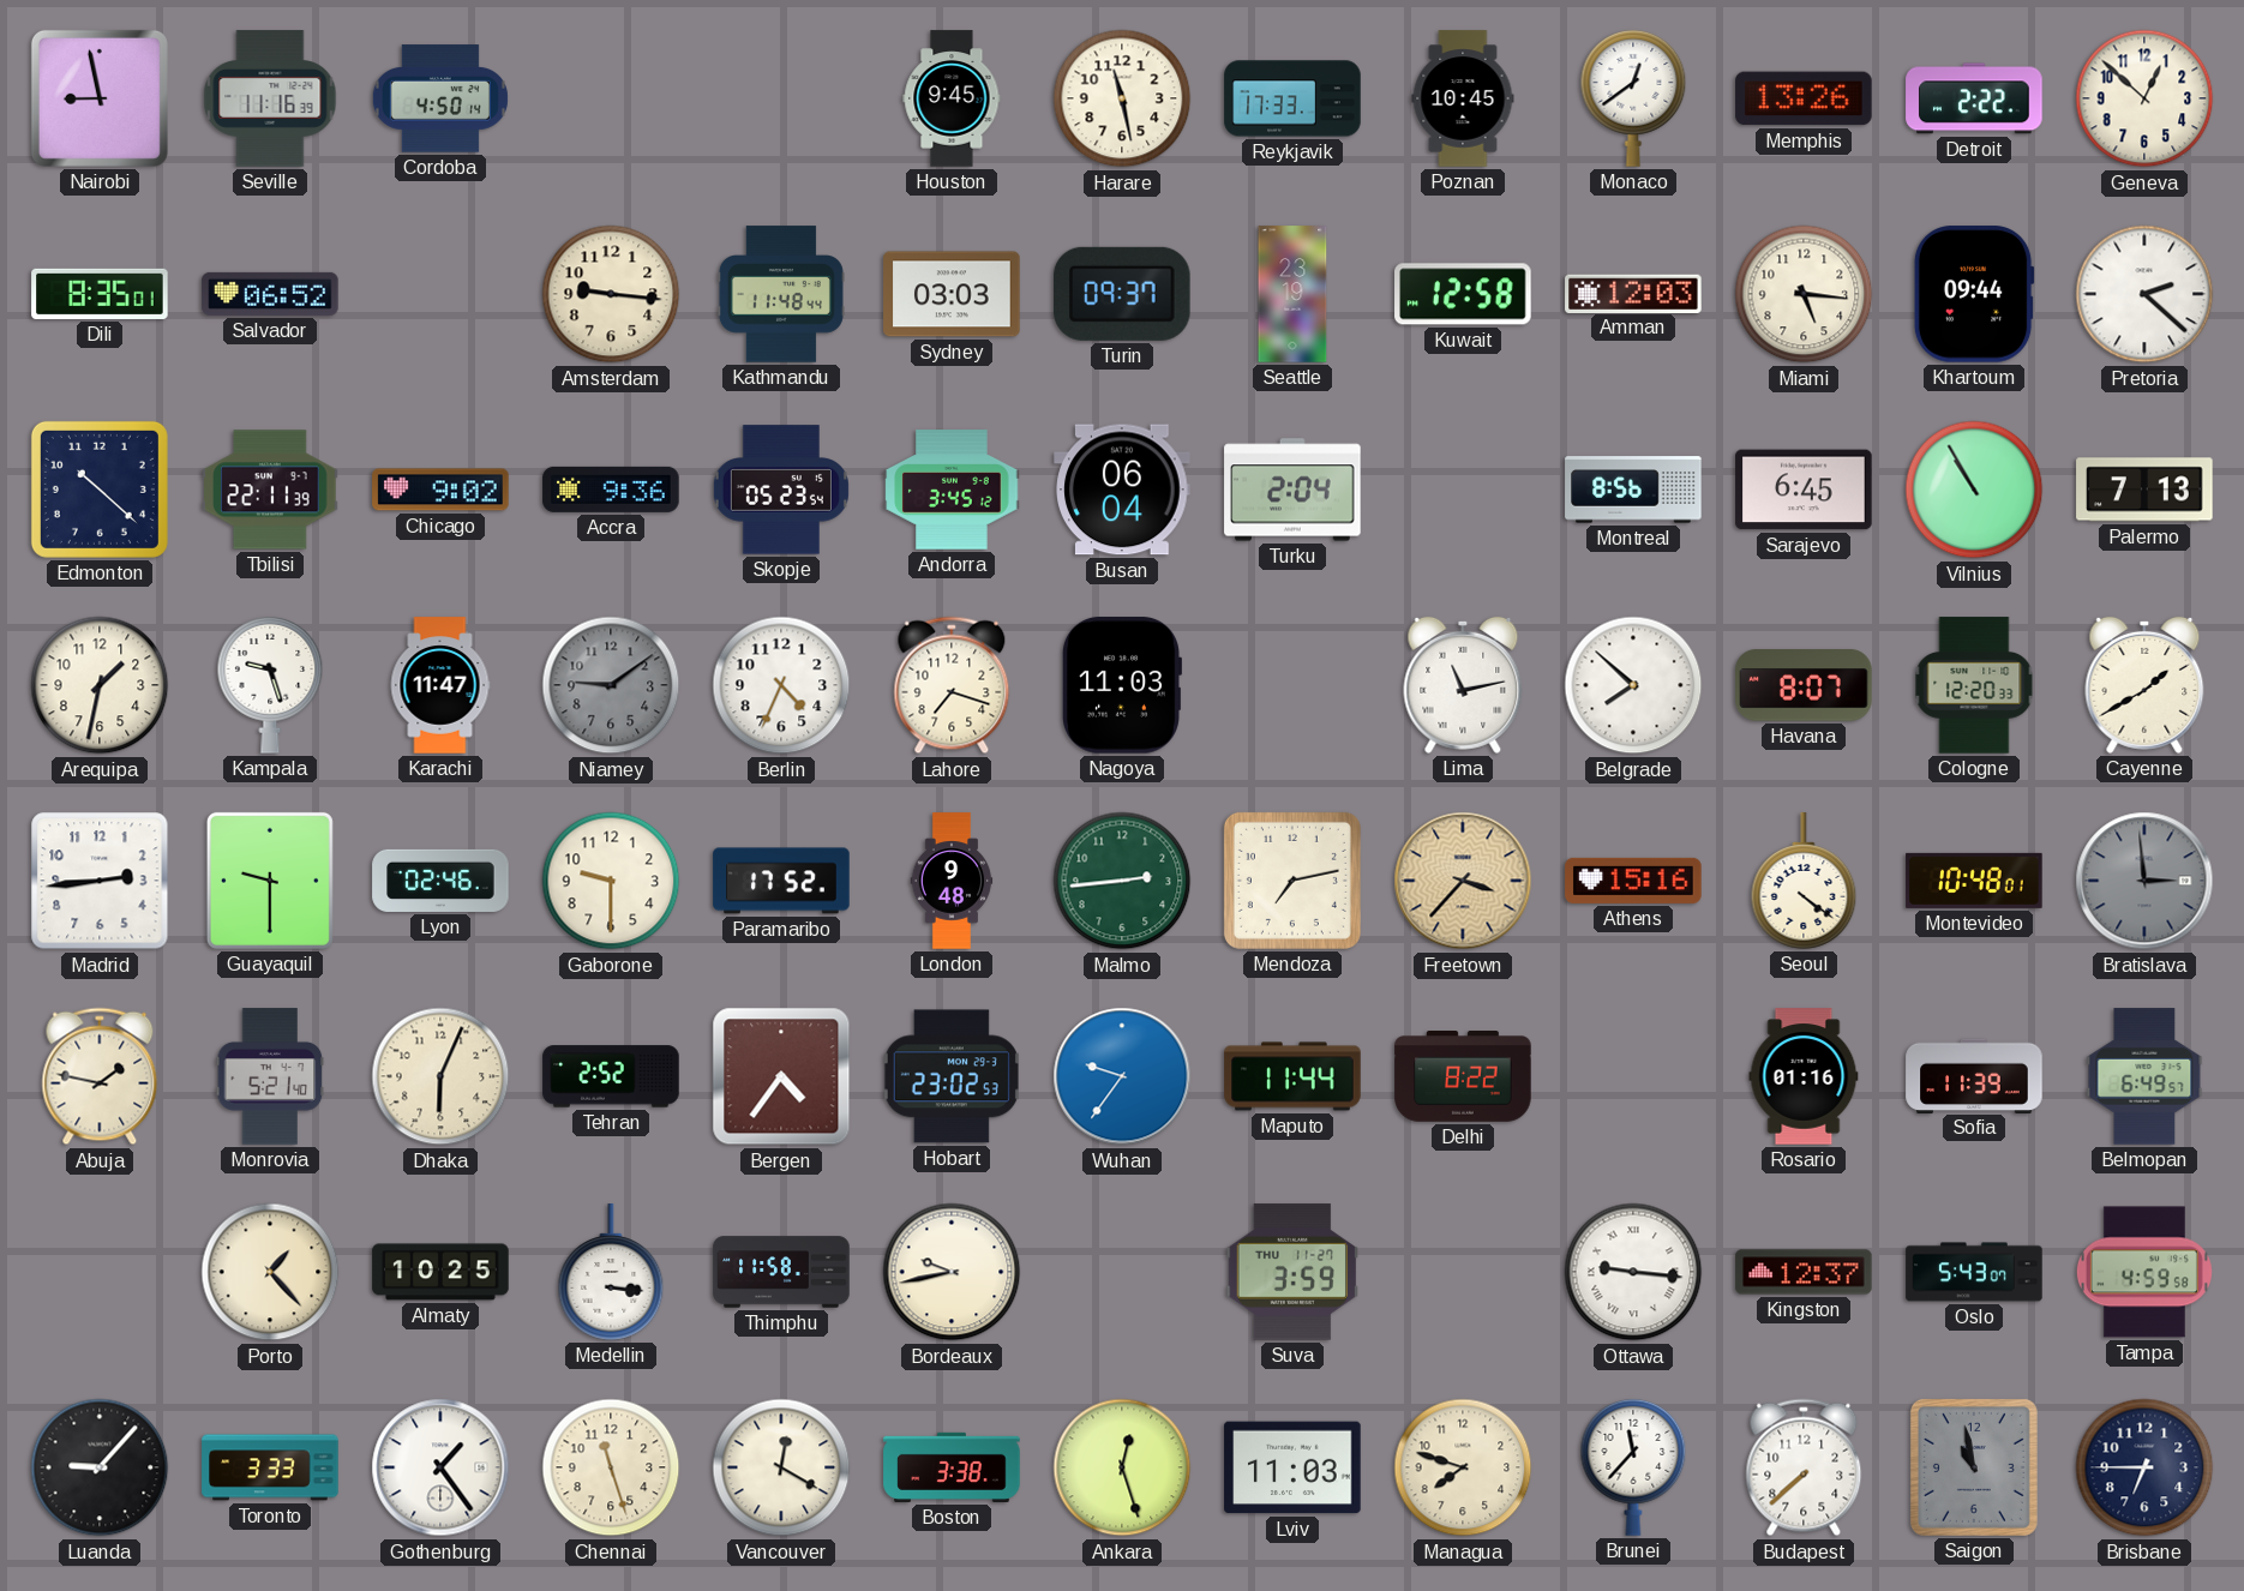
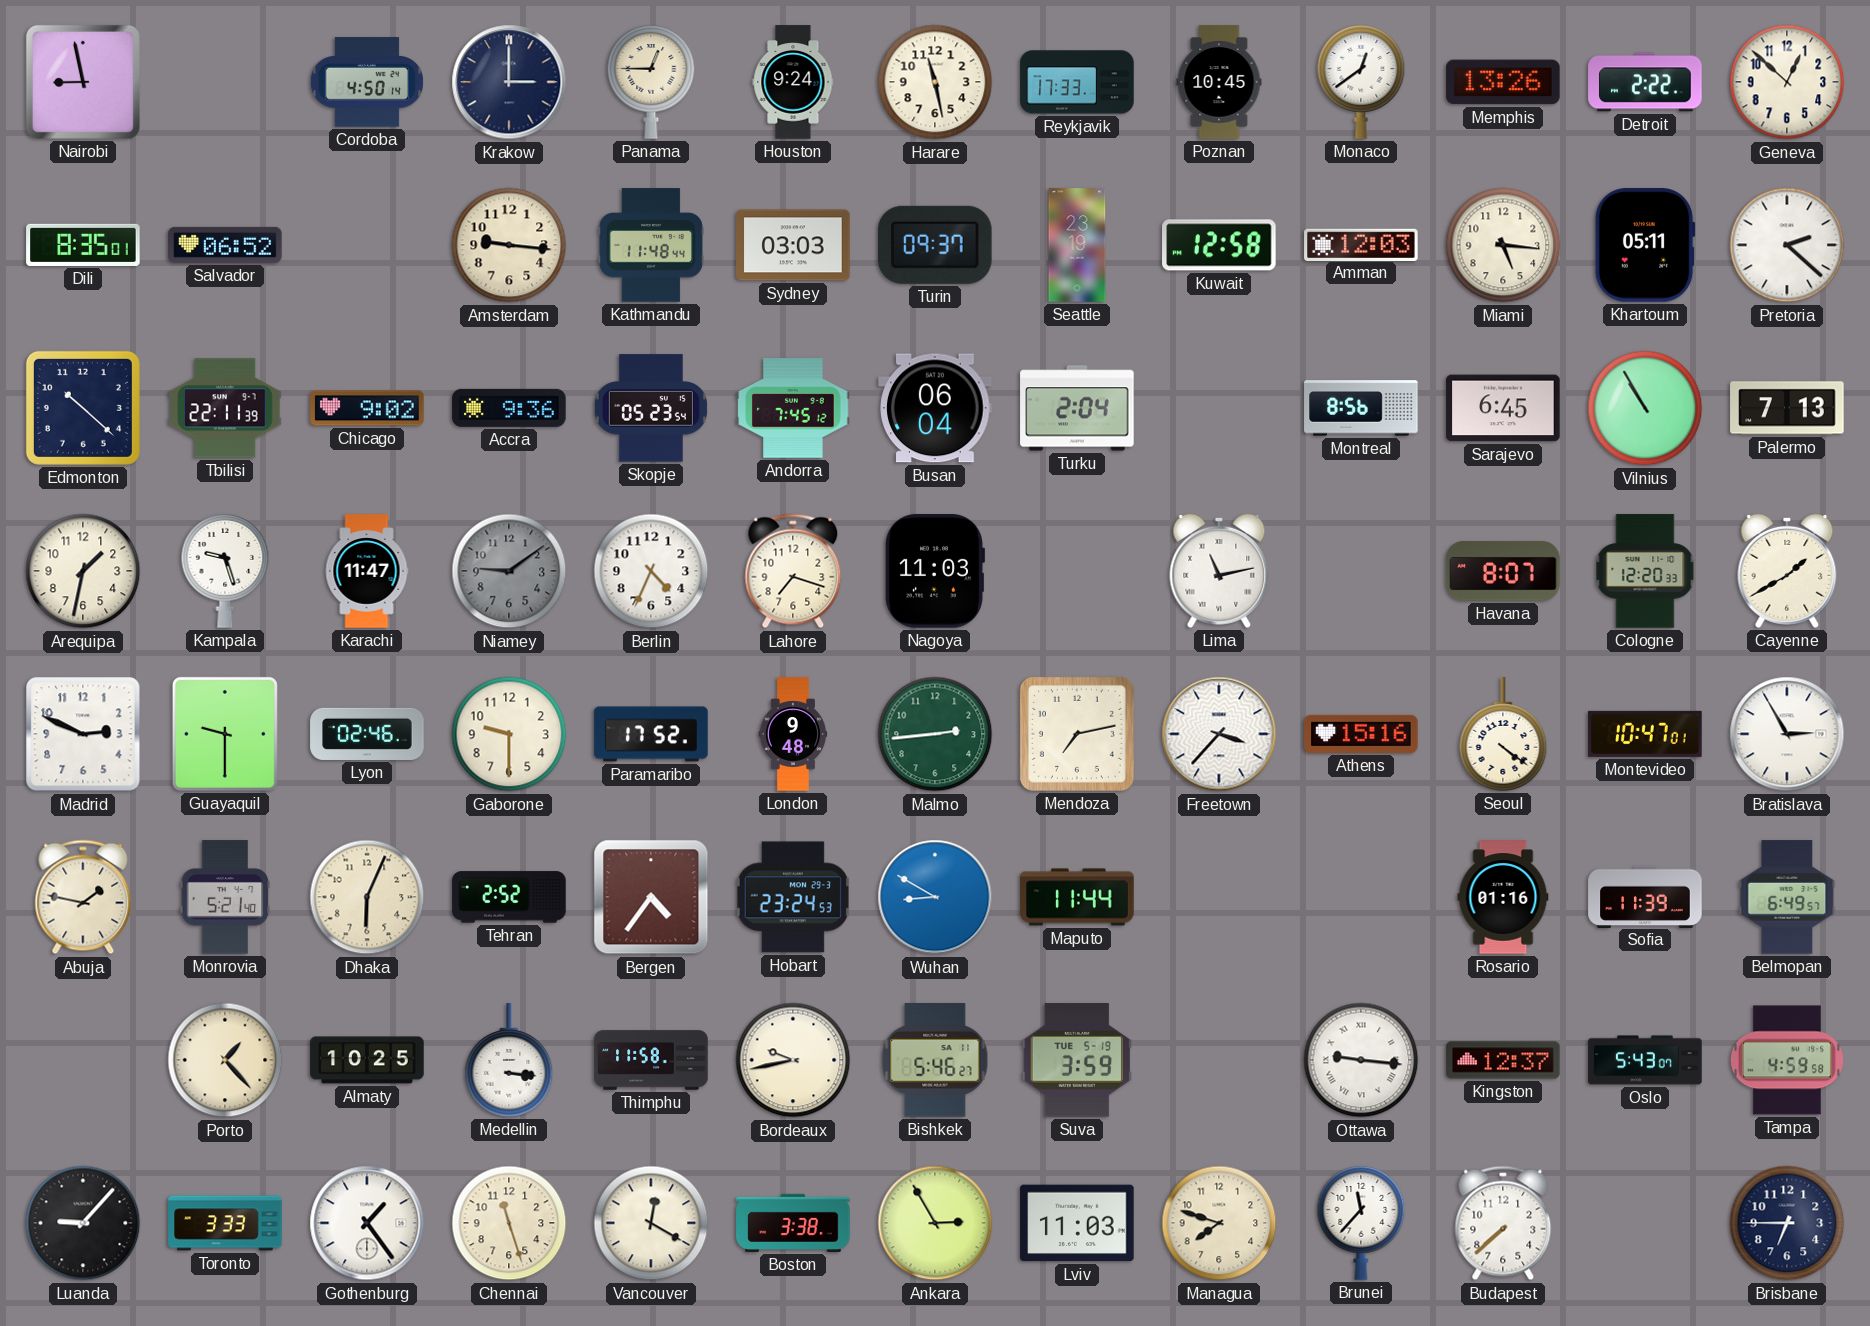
Seville: 11:16 -> none (270, 98)
Krakow: none -> 3:00 (509, 82)
Panama: none -> 12:45 (651, 82)
Houston: 9:45 -> 9:24 (793, 82)
Khartoum: 09:44 -> 05:11 (1645, 245)
Andorra: 3:45 -> 7:45 (793, 408)
Belgrade: 7:52 -> none (1633, 685)
Madrid: 2:44 -> 2:49 (83, 734)
Freetown dial: champagne -> white (1219, 734)
Montevideo: 10:48 -> 10:47 (1645, 734)
Bratislava: 2:59 -> 2:55 (1787, 734)
Bratislava dial: grey -> white (1787, 734)
Hobart: 23:02 -> 23:24 (793, 897)
Wuhan: 9:36 -> 8:50 (935, 897)
Delhi: 8:22 -> none (1463, 1076)
Bishkek: none -> 5:46 (935, 1060)
Suva date: THU 11-27 -> TUE 5-19 (1076, 1060)
Ankara: 12:27 -> 2:55 (935, 1223)
Saigon: 10:58 -> none (1974, 1467)
